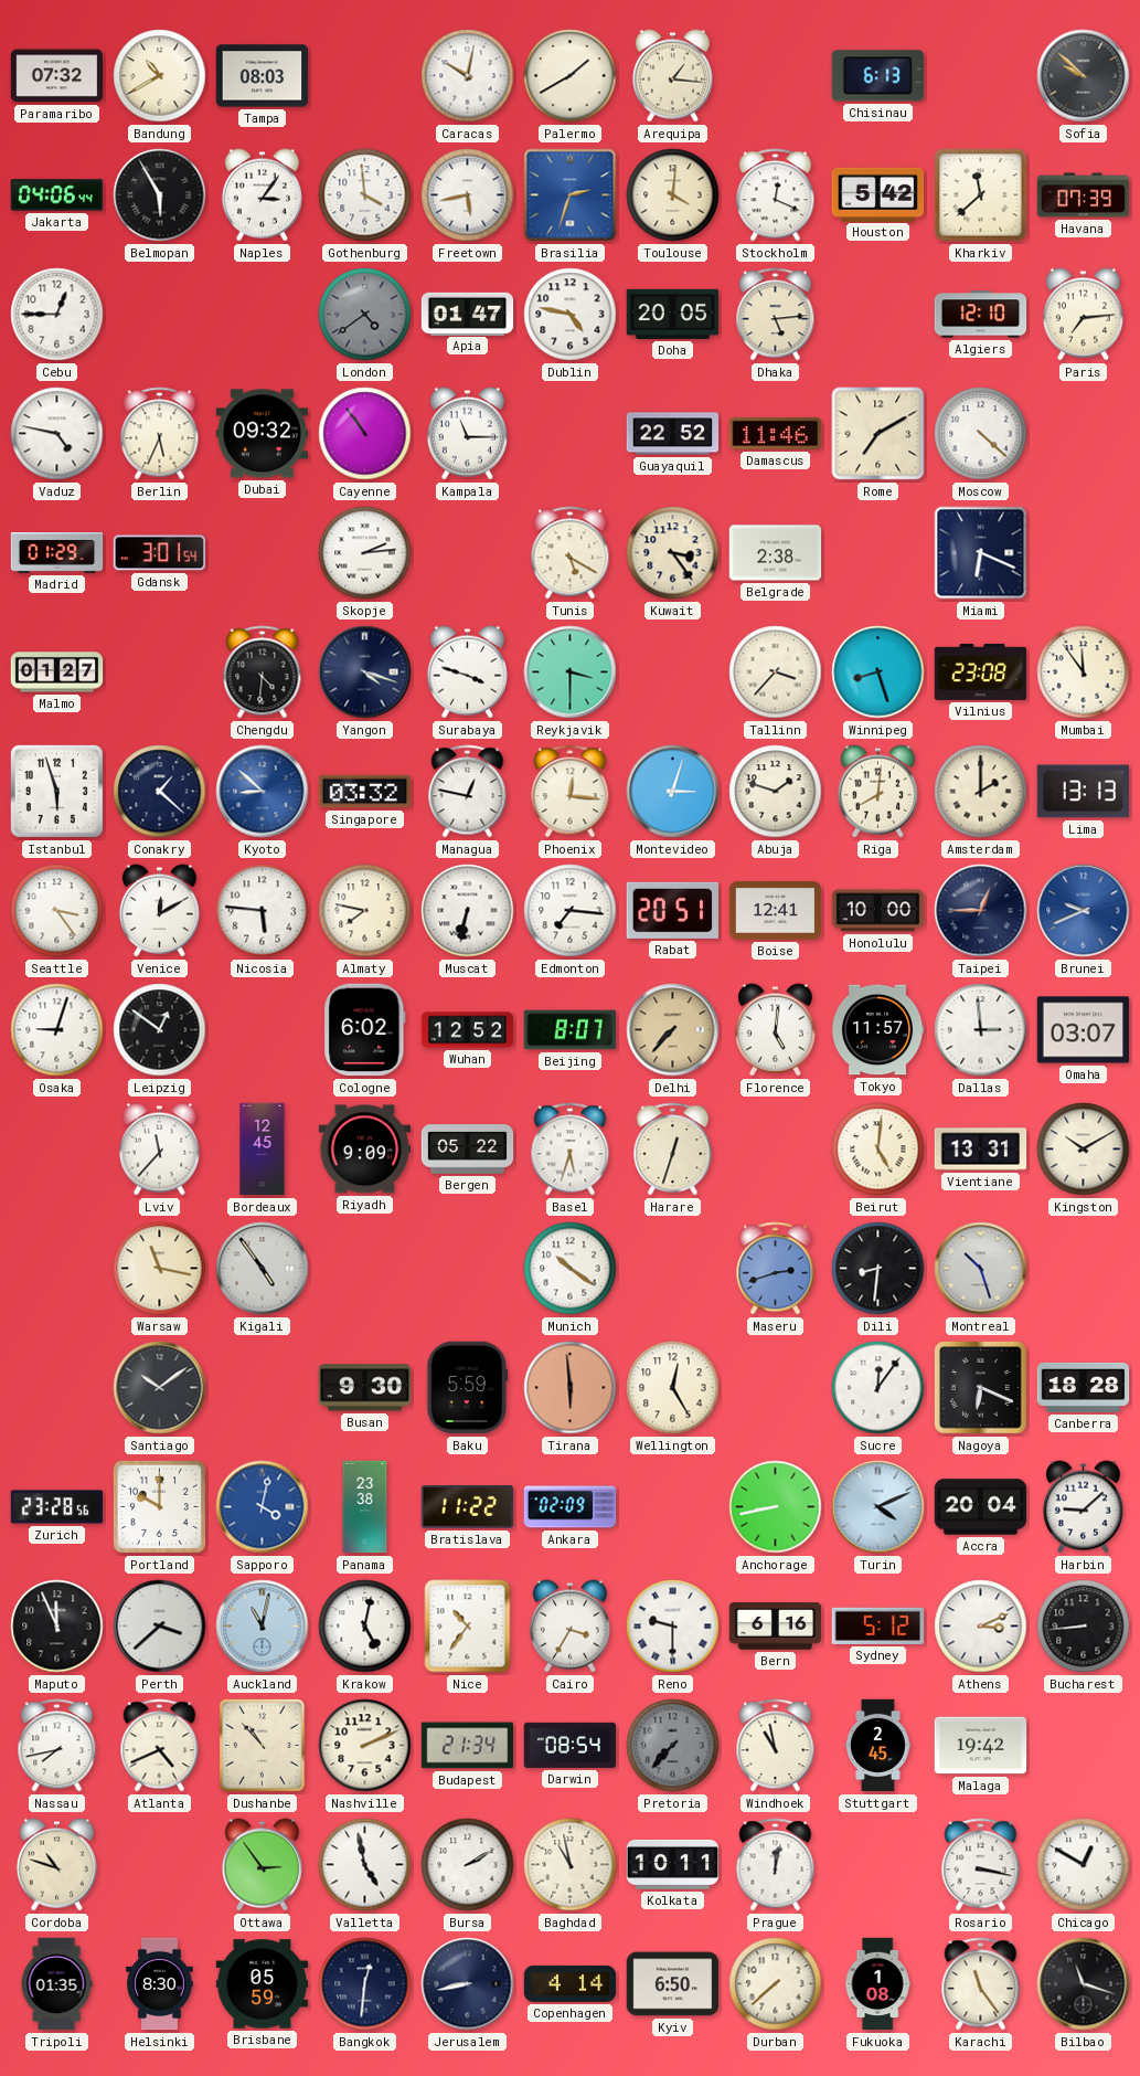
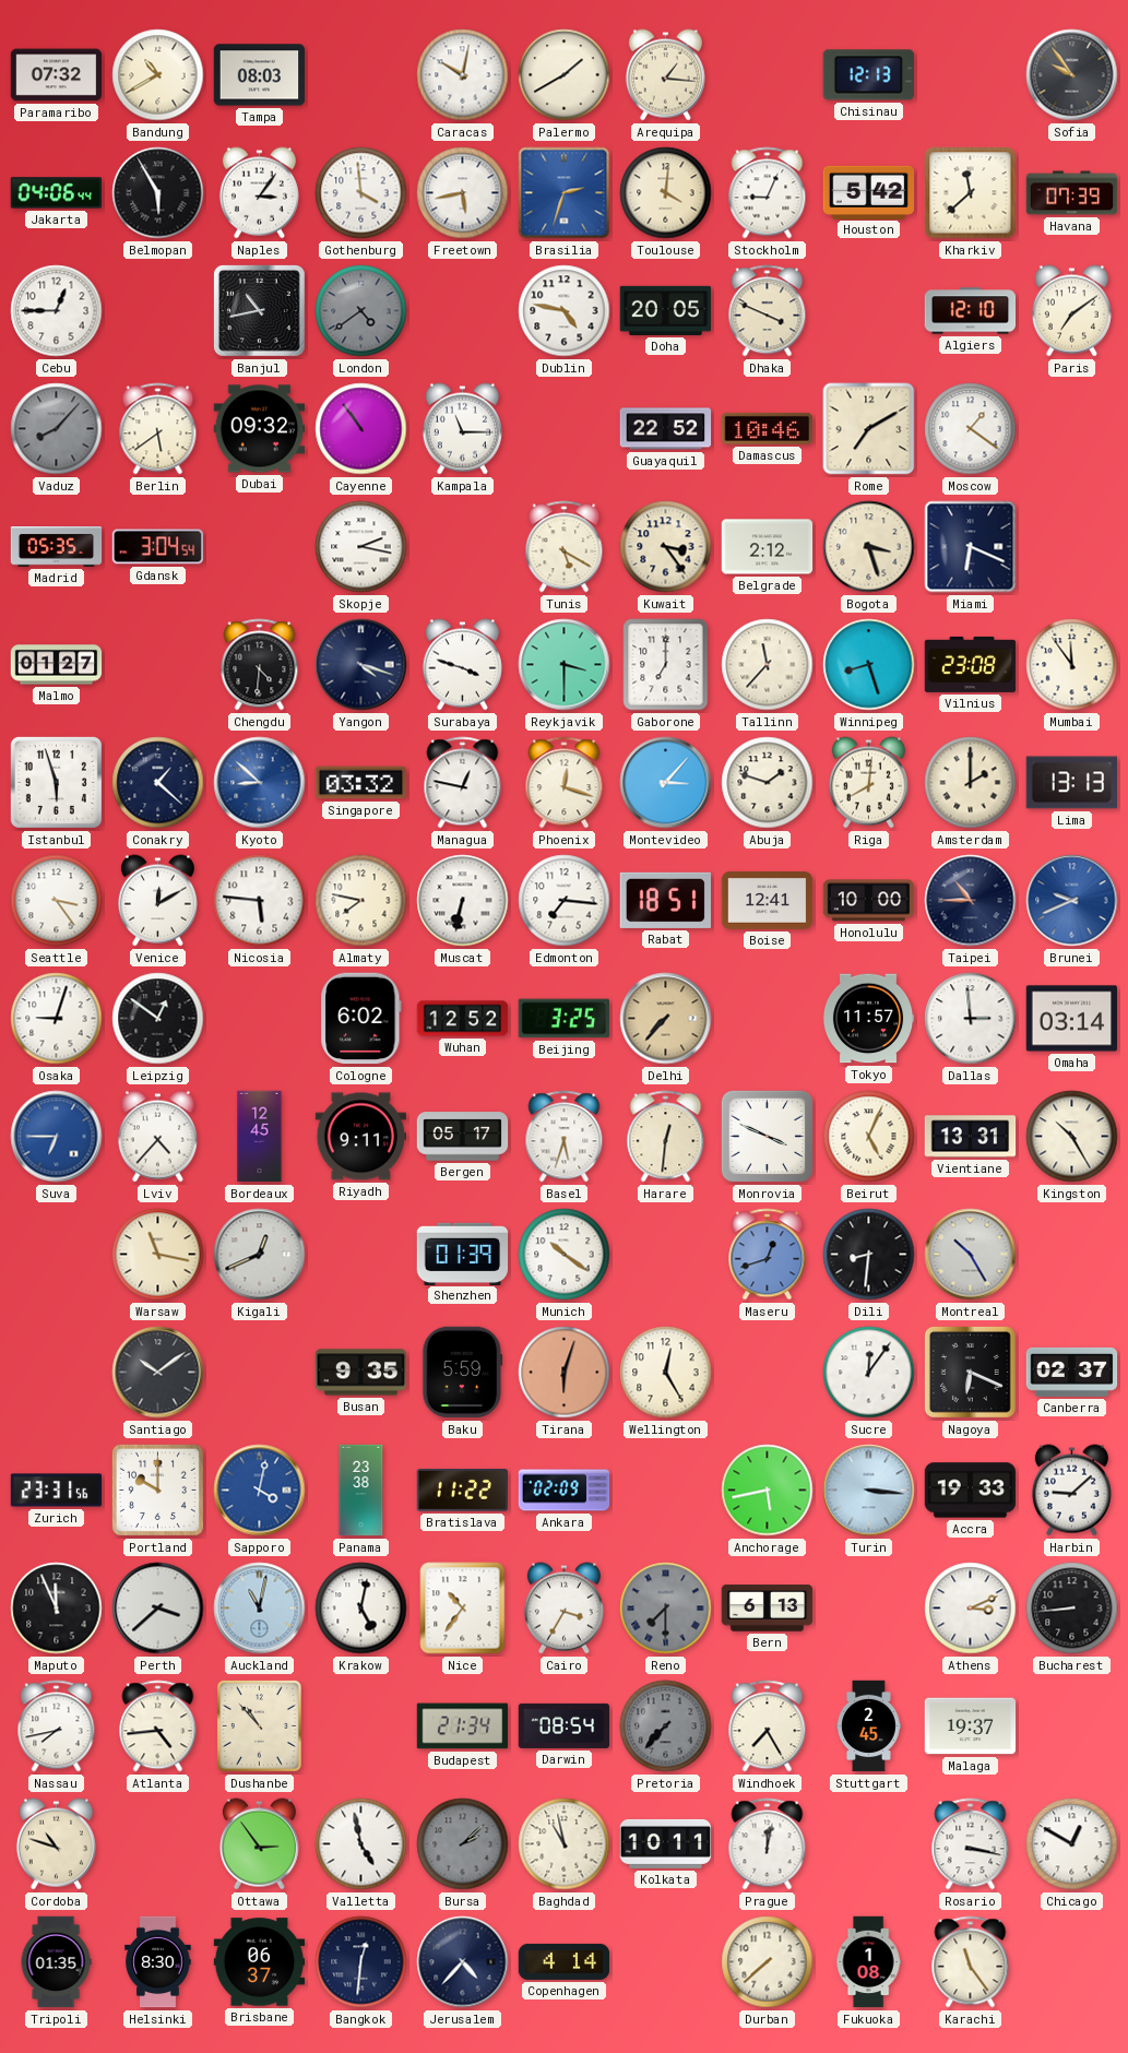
Chisinau: 6:13 -> 12:13 (868, 75)
Sofia: 9:52 -> 9:54 (1072, 75)
Stockholm: 12:19 -> 9:04 (768, 193)
Banjul: none -> 10:43 (259, 310)
Apia: 01:47 -> none (468, 314)
Dhaka: 5:14 -> 3:49 (768, 311)
Paris: 7:14 -> 7:09 (1071, 311)
Vaduz: 4:47 -> 8:07 (57, 429)
Vaduz dial: white -> grey (57, 429)
Berlin: 5:34 -> 5:39 (158, 429)
Damascus: 11:46 -> 10:46 (768, 428)
Moscow: 4:22 -> 1:21 (971, 429)
Madrid: 01:29 -> 05:35 (57, 547)
Gdansk: 3:01 -> 3:04 (158, 547)
Skopje: 2:14 -> 2:17 (361, 547)
Belgrade: 2:38 -> 2:12 (768, 547)
Bogota: none -> 3:27 (869, 547)
Gaborone: none -> 7:00 (666, 665)
Tallinn: 3:37 -> 11:37 (768, 665)
Phoenix: 12:16 -> 12:18 (565, 783)
Montevideo: 3:03 -> 3:07 (666, 783)
Rabat: 20:51 -> 18:51 (665, 900)
Taipei: 12:45 -> 10:45 (971, 901)
Beijing: 8:07 -> 3:25 (563, 1019)
Florence: 5:01 -> none (775, 1030)
Omaha: 03:07 -> 03:14 (1072, 1019)
Suva: none -> 6:45 (57, 1137)
Lviv: 11:37 -> 4:37 (157, 1137)
Riyadh: 9:09 -> 9:11 (361, 1137)
Bergen: 05:22 -> 05:17 (463, 1137)
Harare: 12:33 -> 12:31 (666, 1137)
Monrovia: none -> 3:49 (768, 1137)
Beirut: 5:01 -> 5:04 (869, 1137)
Kingston: 10:10 -> 10:25 (1072, 1137)
Kigali: 4:54 -> 12:41 (260, 1255)
Shenzhen: none -> 01:39 (463, 1254)
Maseru: 2:42 -> 12:42 (768, 1255)
Montreal: 10:27 -> 10:25 (971, 1255)
Busan: 9:30 -> 9:35 (361, 1373)
Tirana: 5:59 -> 6:03 (565, 1373)
Canberra: 18:28 -> 02:37 (1072, 1372)
Zurich: 23:28 -> 23:31 (57, 1491)
Anchorage: 8:43 -> 5:43 (768, 1491)
Turin: 4:11 -> 3:16 (869, 1491)
Accra: 20:04 -> 19:33 (971, 1491)
Reno: 9:30 -> 7:30 (666, 1609)
Reno dial: white -> grey (666, 1609)
Bern: 6:16 -> 6:13 (768, 1609)
Sydney: 5:12 -> none (878, 1625)
Atlanta: 4:41 -> 4:44 (158, 1726)
Nashville: 2:11 -> none (365, 1746)
Windhoek: 10:58 -> 7:25 (768, 1726)
Malaga: 19:42 -> 19:37 (971, 1726)
Bursa: 2:10 -> 2:08 (463, 1844)
Bursa dial: white -> grey (463, 1844)
Brisbane: 05:59 -> 06:37 (260, 1962)
Jerusalem: 8:43 -> 4:37 (463, 1962)
Kyiv: 6:50 -> none (673, 1984)
Bilbao: 11:18 -> none (1084, 1984)
